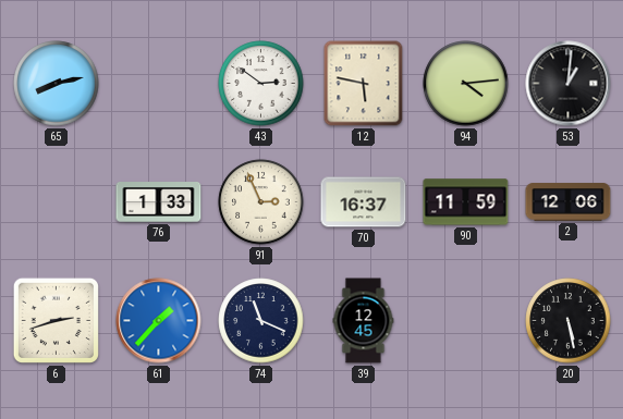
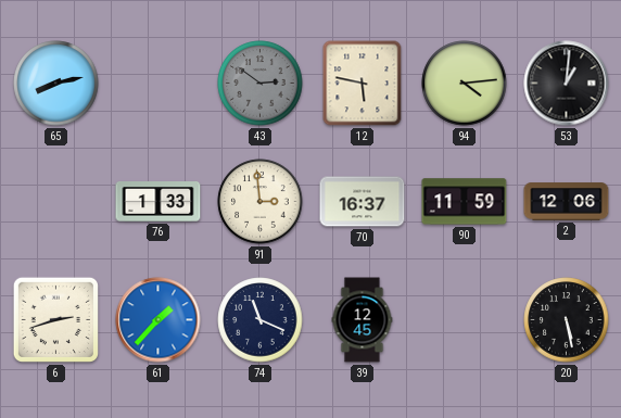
43 dial: white -> grey (261, 84)
91: 2:56 -> 2:59 (261, 202)
